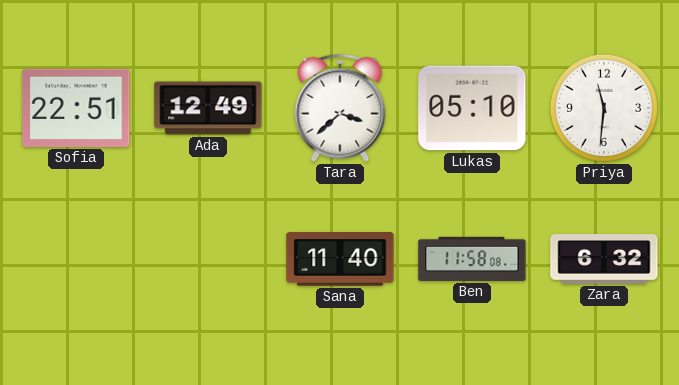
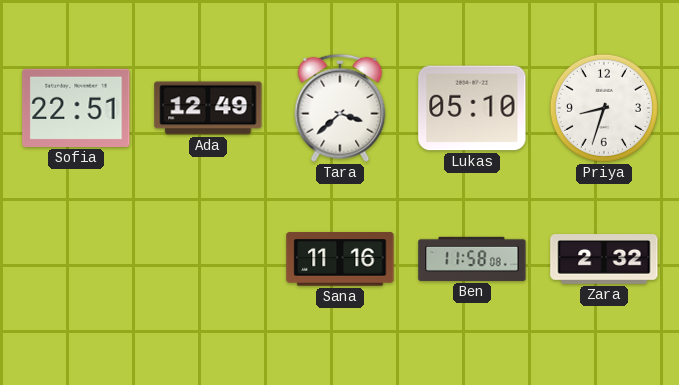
Priya: 11:31 -> 8:33 (604, 108)
Sana: 11:40 -> 11:16 (340, 259)
Zara: 6:32 -> 2:32 (604, 259)
